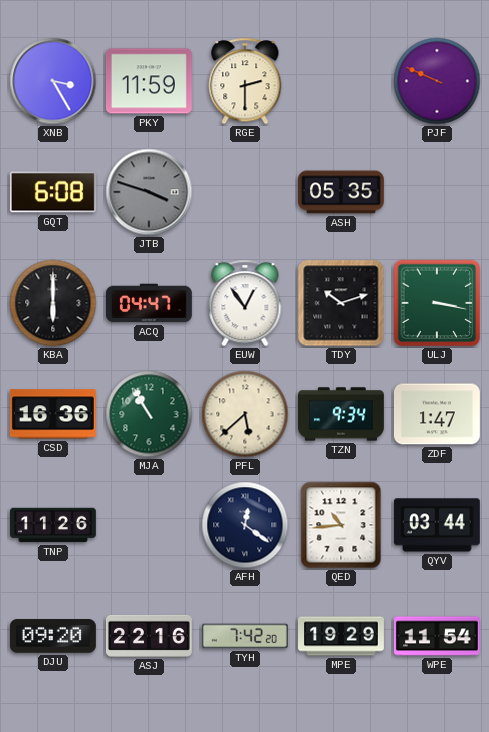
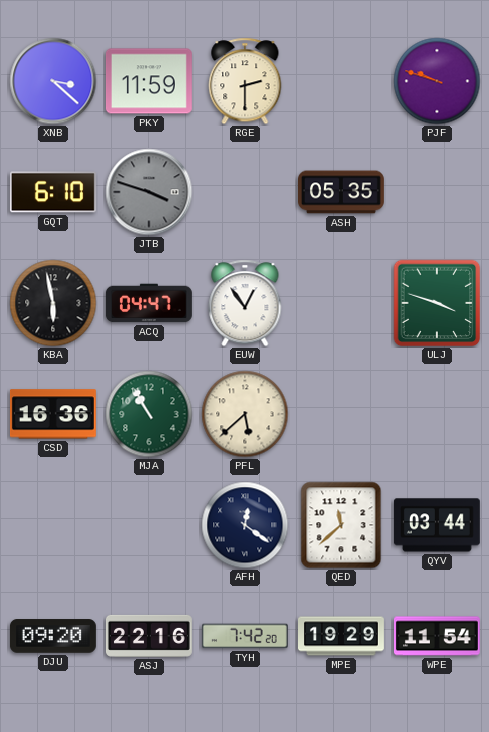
XNB: 3:25 -> 3:22 (53, 81)
PJF: 9:49 -> 9:48 (437, 81)
GQT: 6:08 -> 6:10 (53, 192)
KBA: 6:00 -> 5:58 (53, 303)
TDY: 10:12 -> none (341, 303)
ULJ: 3:17 -> 3:48 (437, 303)
TZN: 9:34 -> none (342, 414)
ZDF: 1:47 -> none (437, 414)
TNP: 11:26 -> none (54, 525)
QED: 10:44 -> 11:38 (341, 525)
